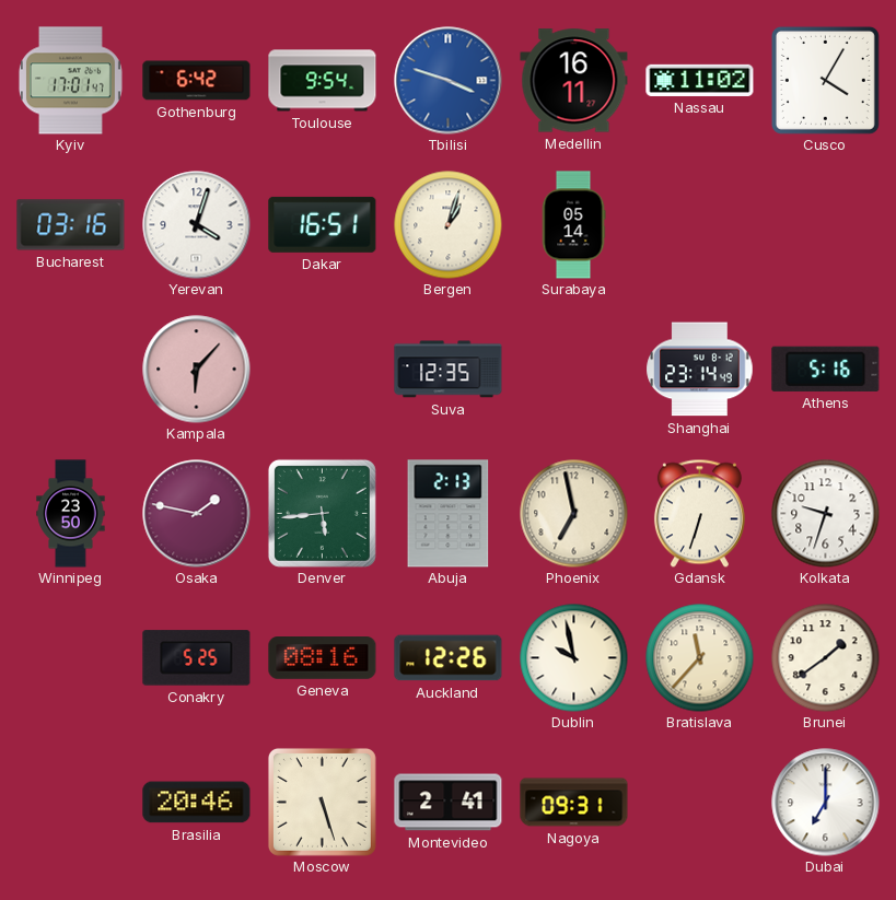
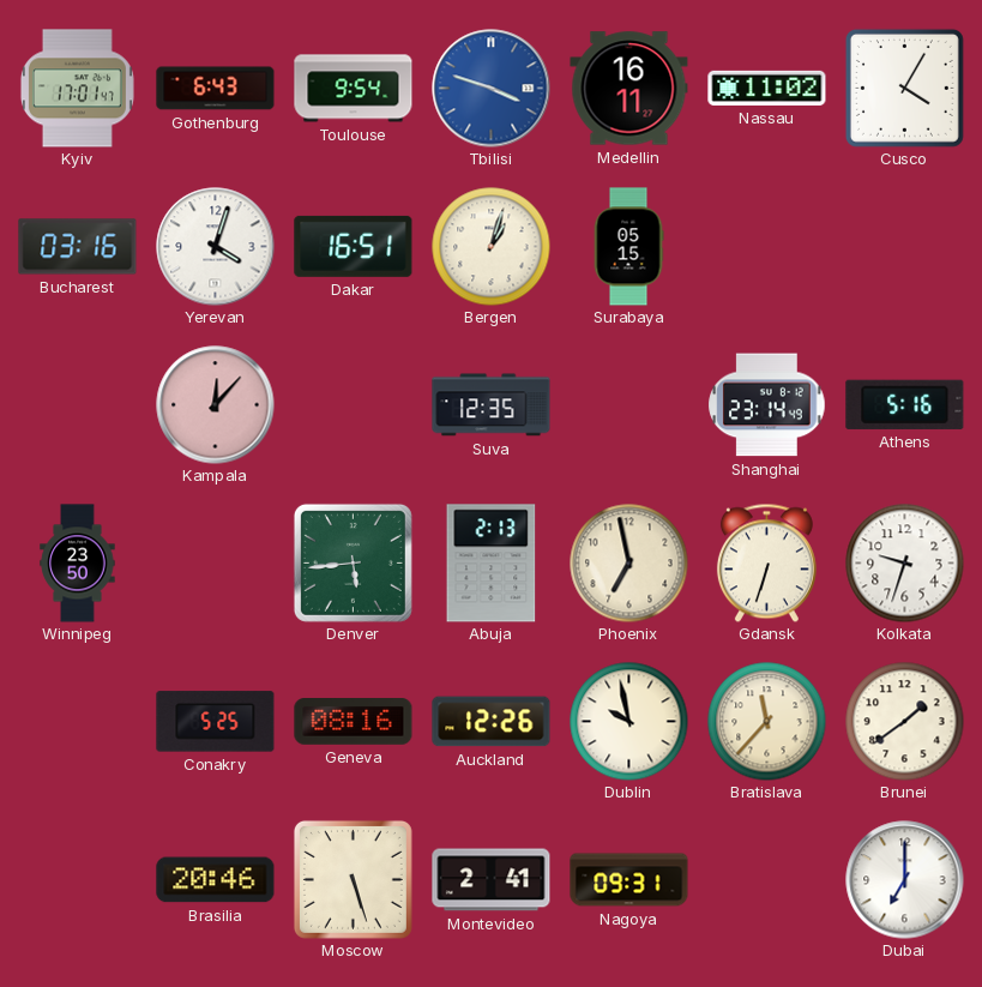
Gothenburg: 6:42 -> 6:43 (216, 89)
Surabaya: 05:14 -> 05:15 (628, 247)
Kampala: 6:07 -> 12:07 (216, 405)
Osaka: 1:47 -> none (197, 514)
